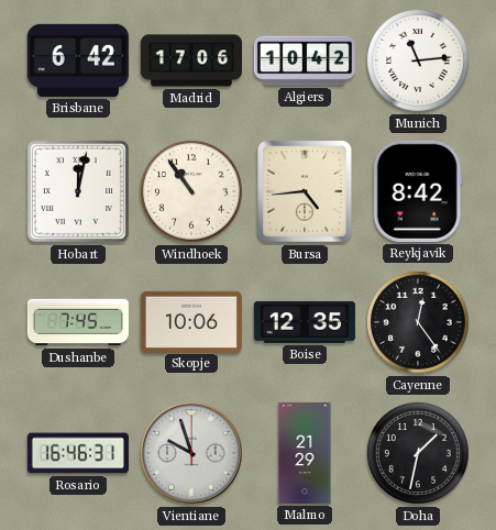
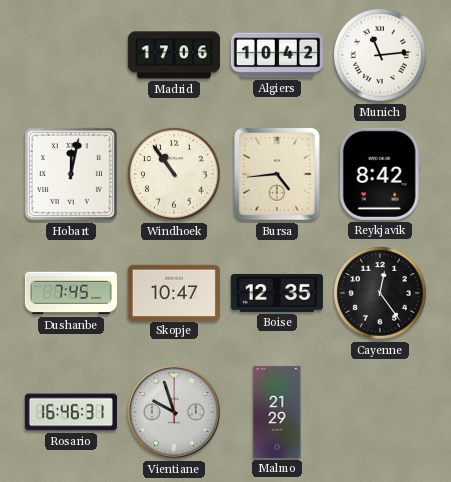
Brisbane: 6:42 -> none (78, 60)
Skopje: 10:06 -> 10:47 (174, 292)
Doha: 1:32 -> none (419, 453)
